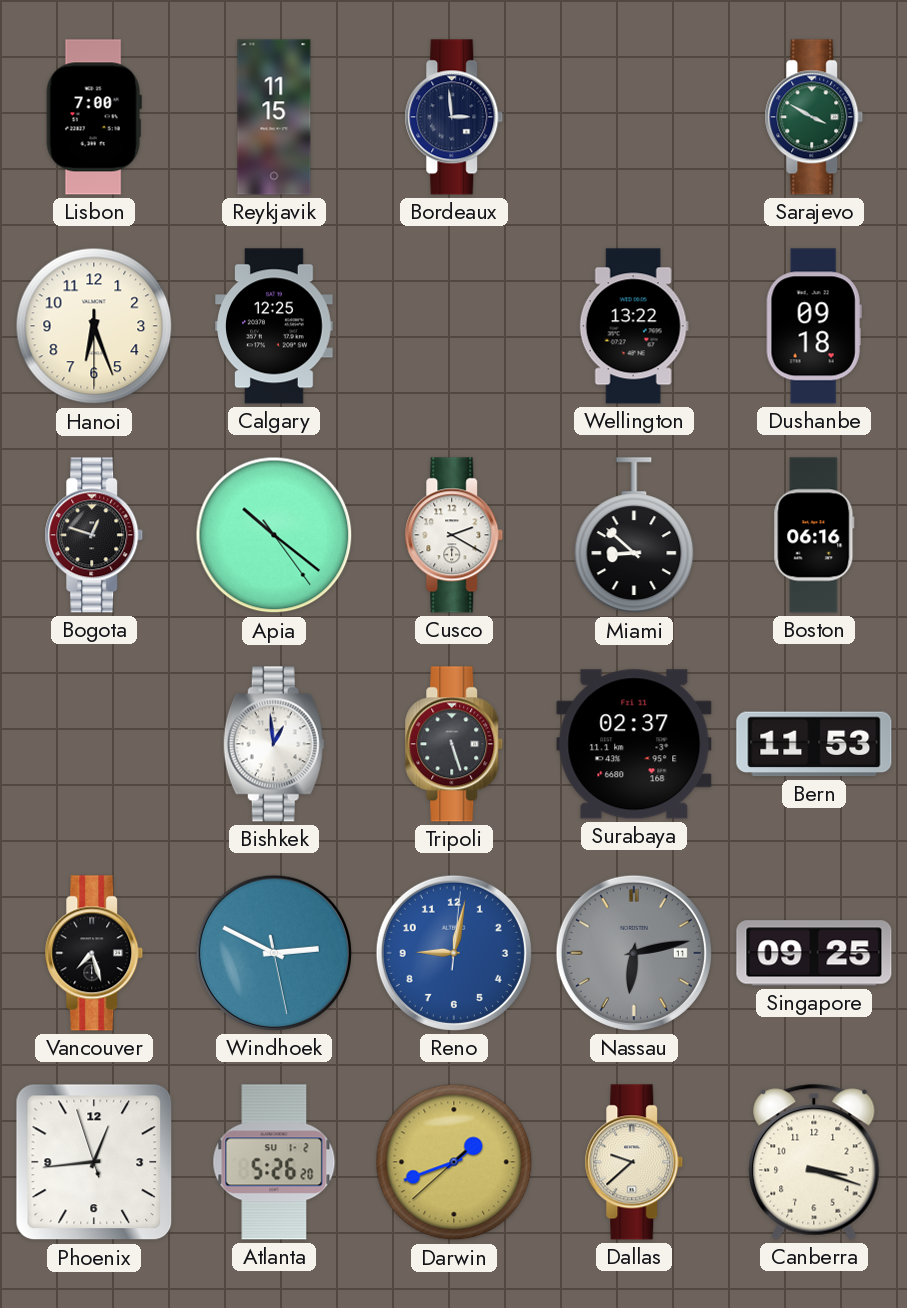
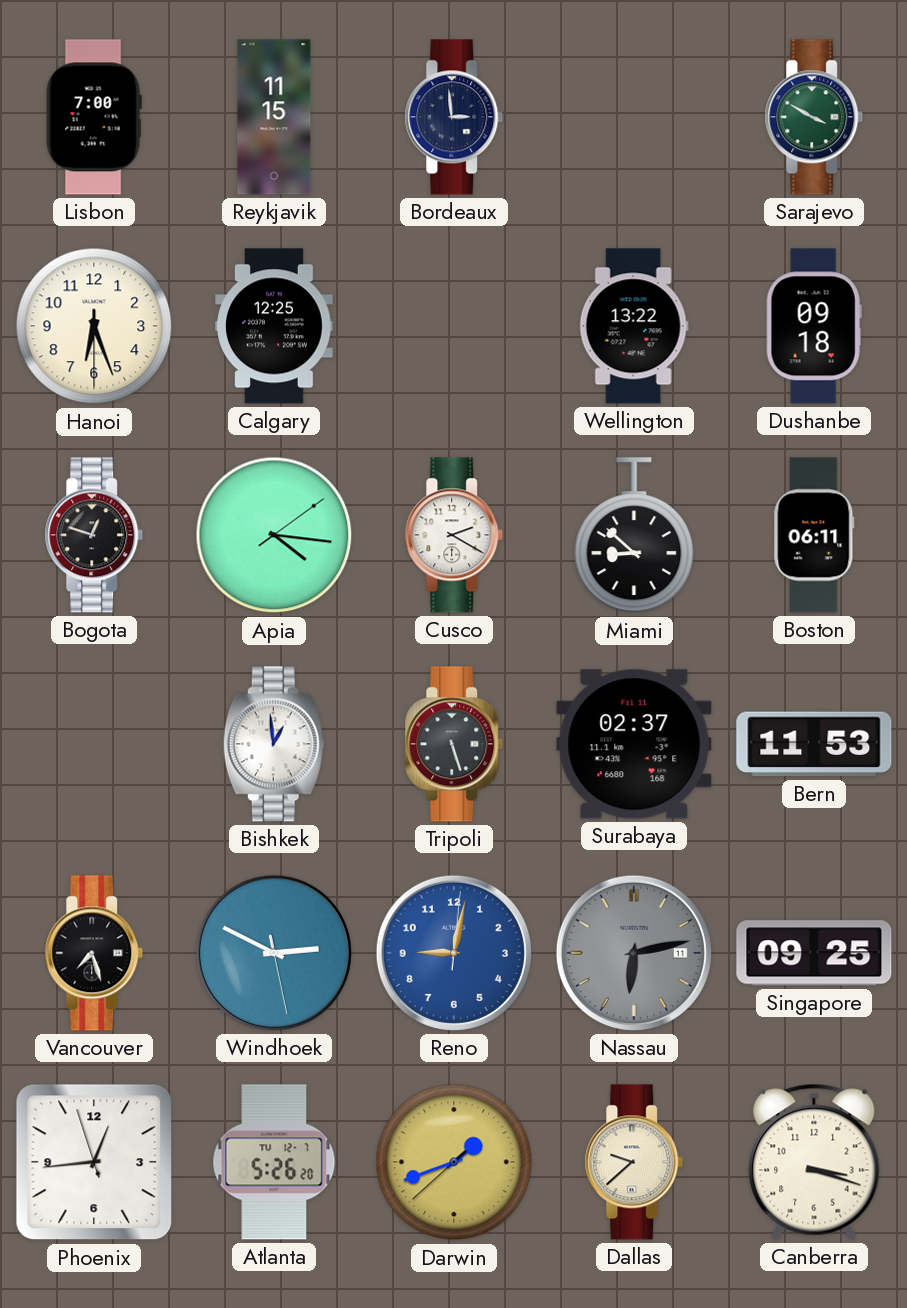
Apia: 10:21 -> 4:16 (274, 535)
Boston: 06:16 -> 06:11 (814, 535)
Atlanta date: SU 1-2 -> TU 12-7 (274, 1162)
